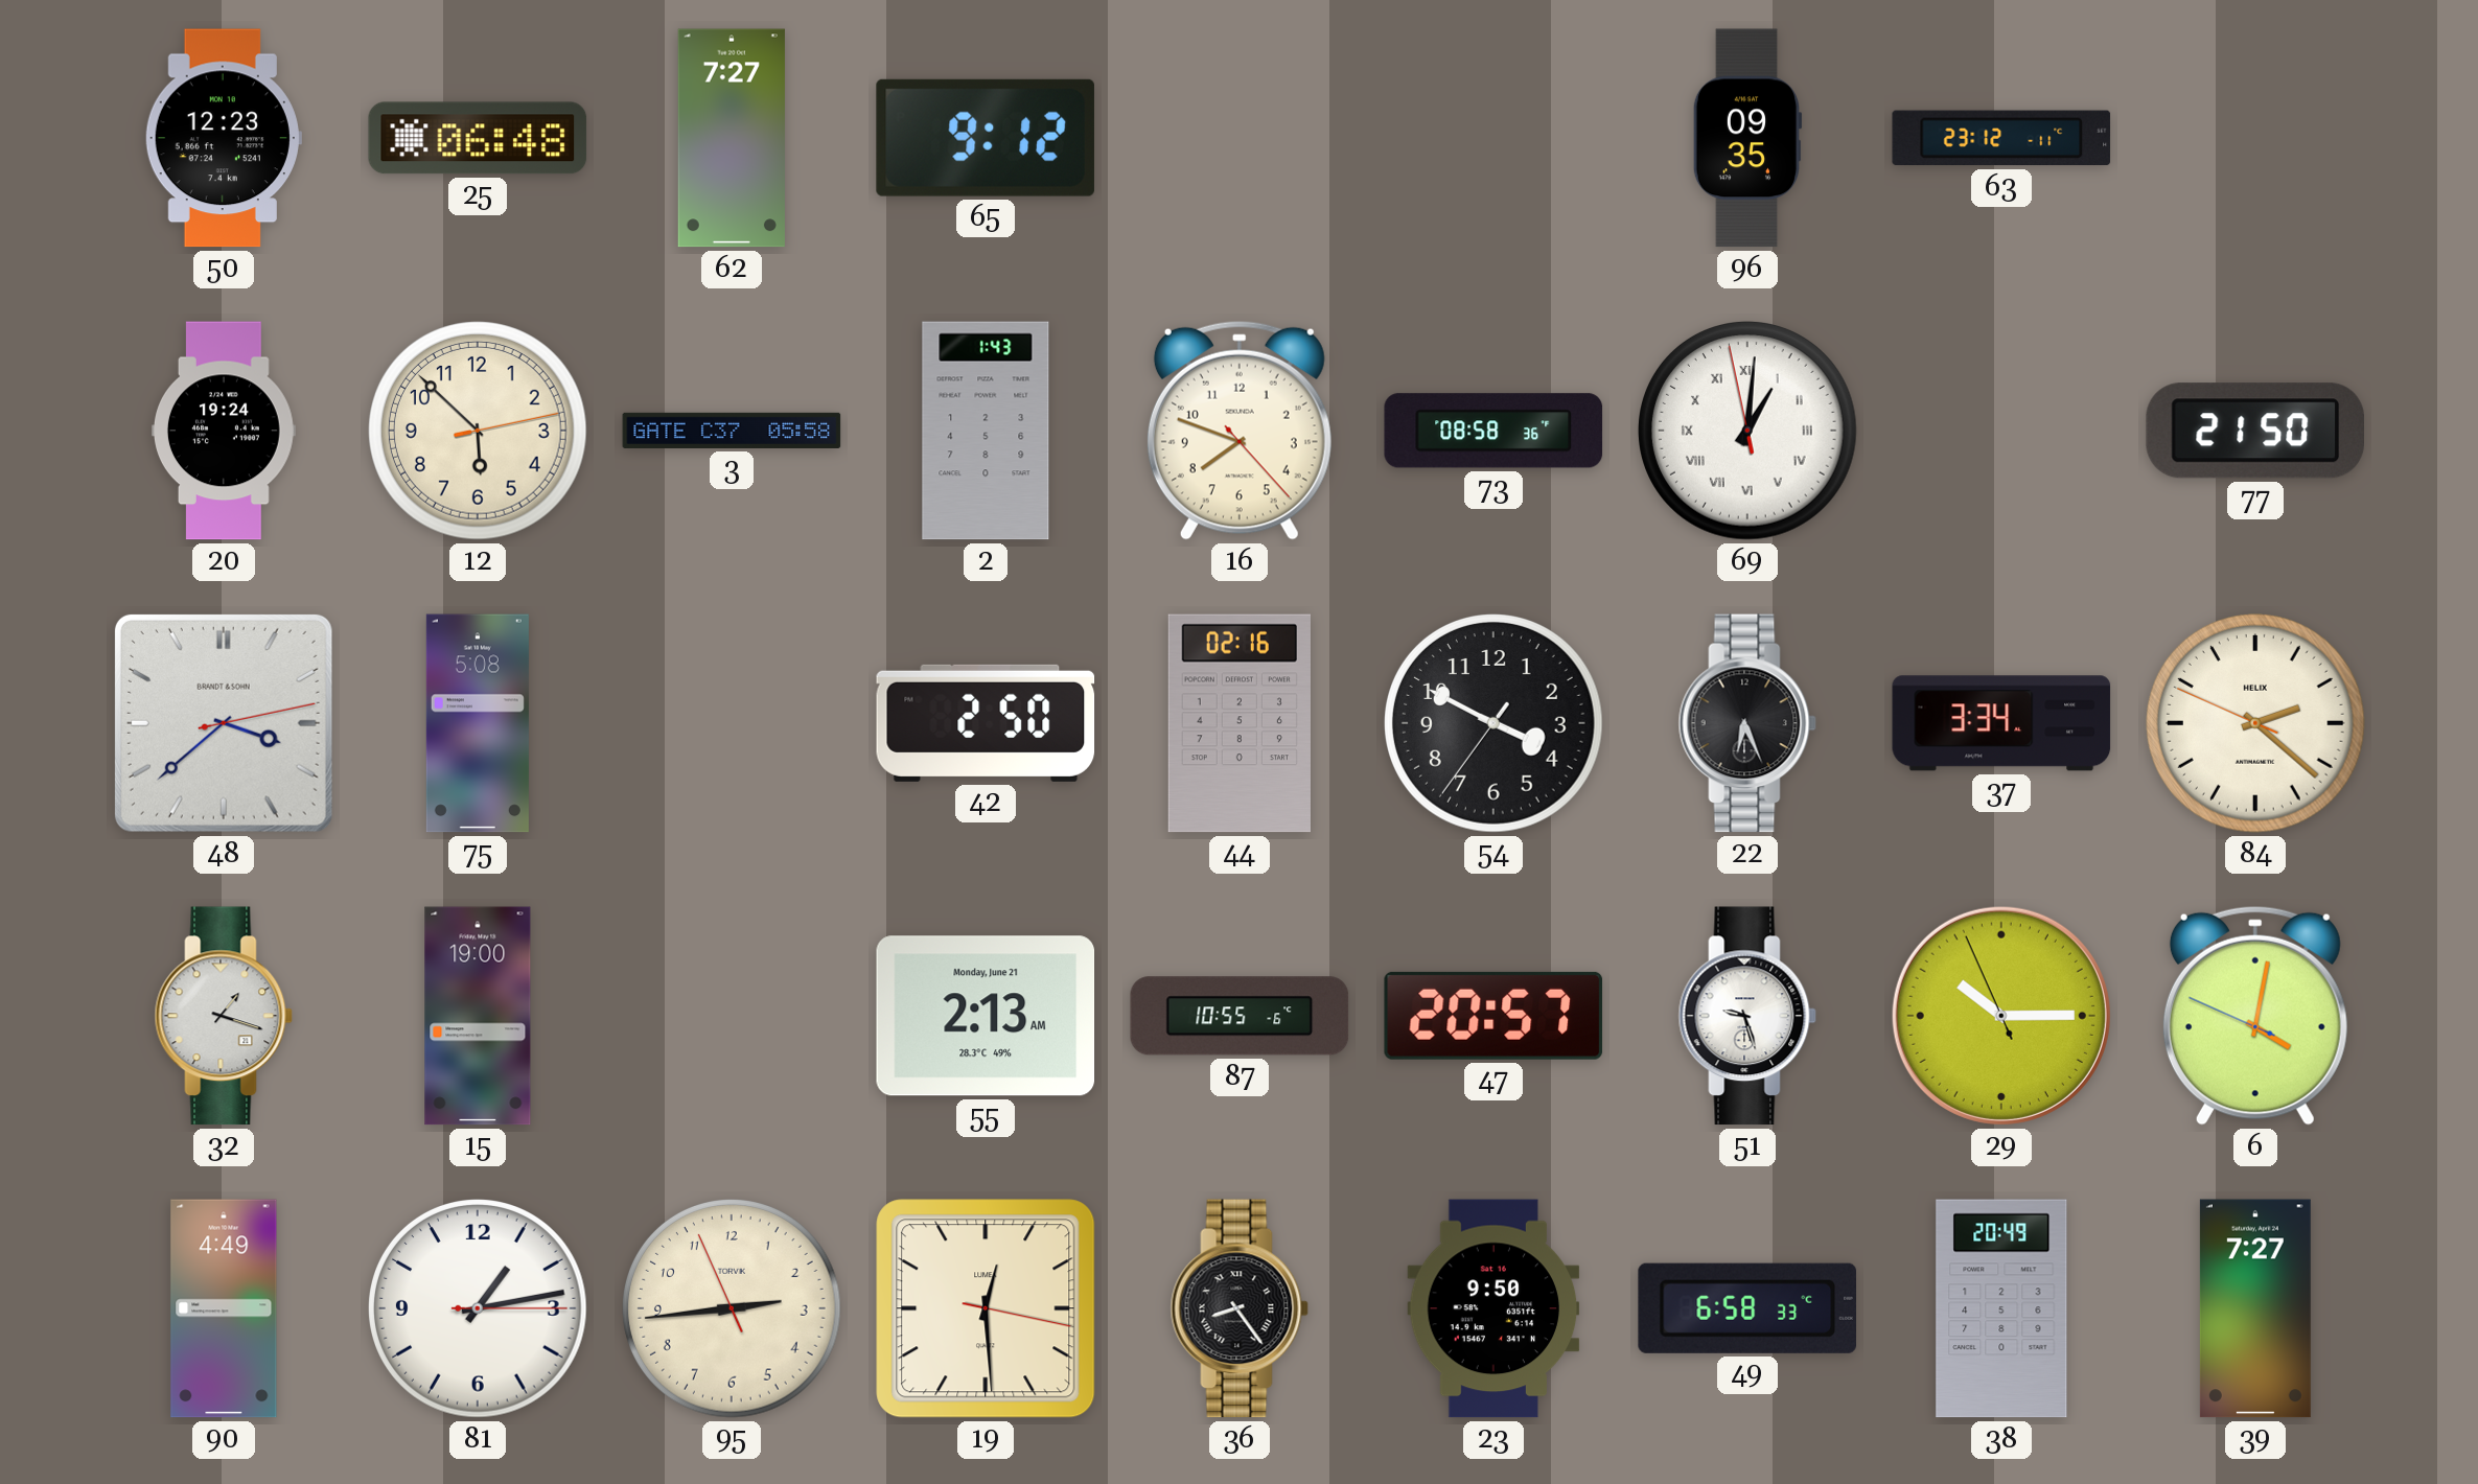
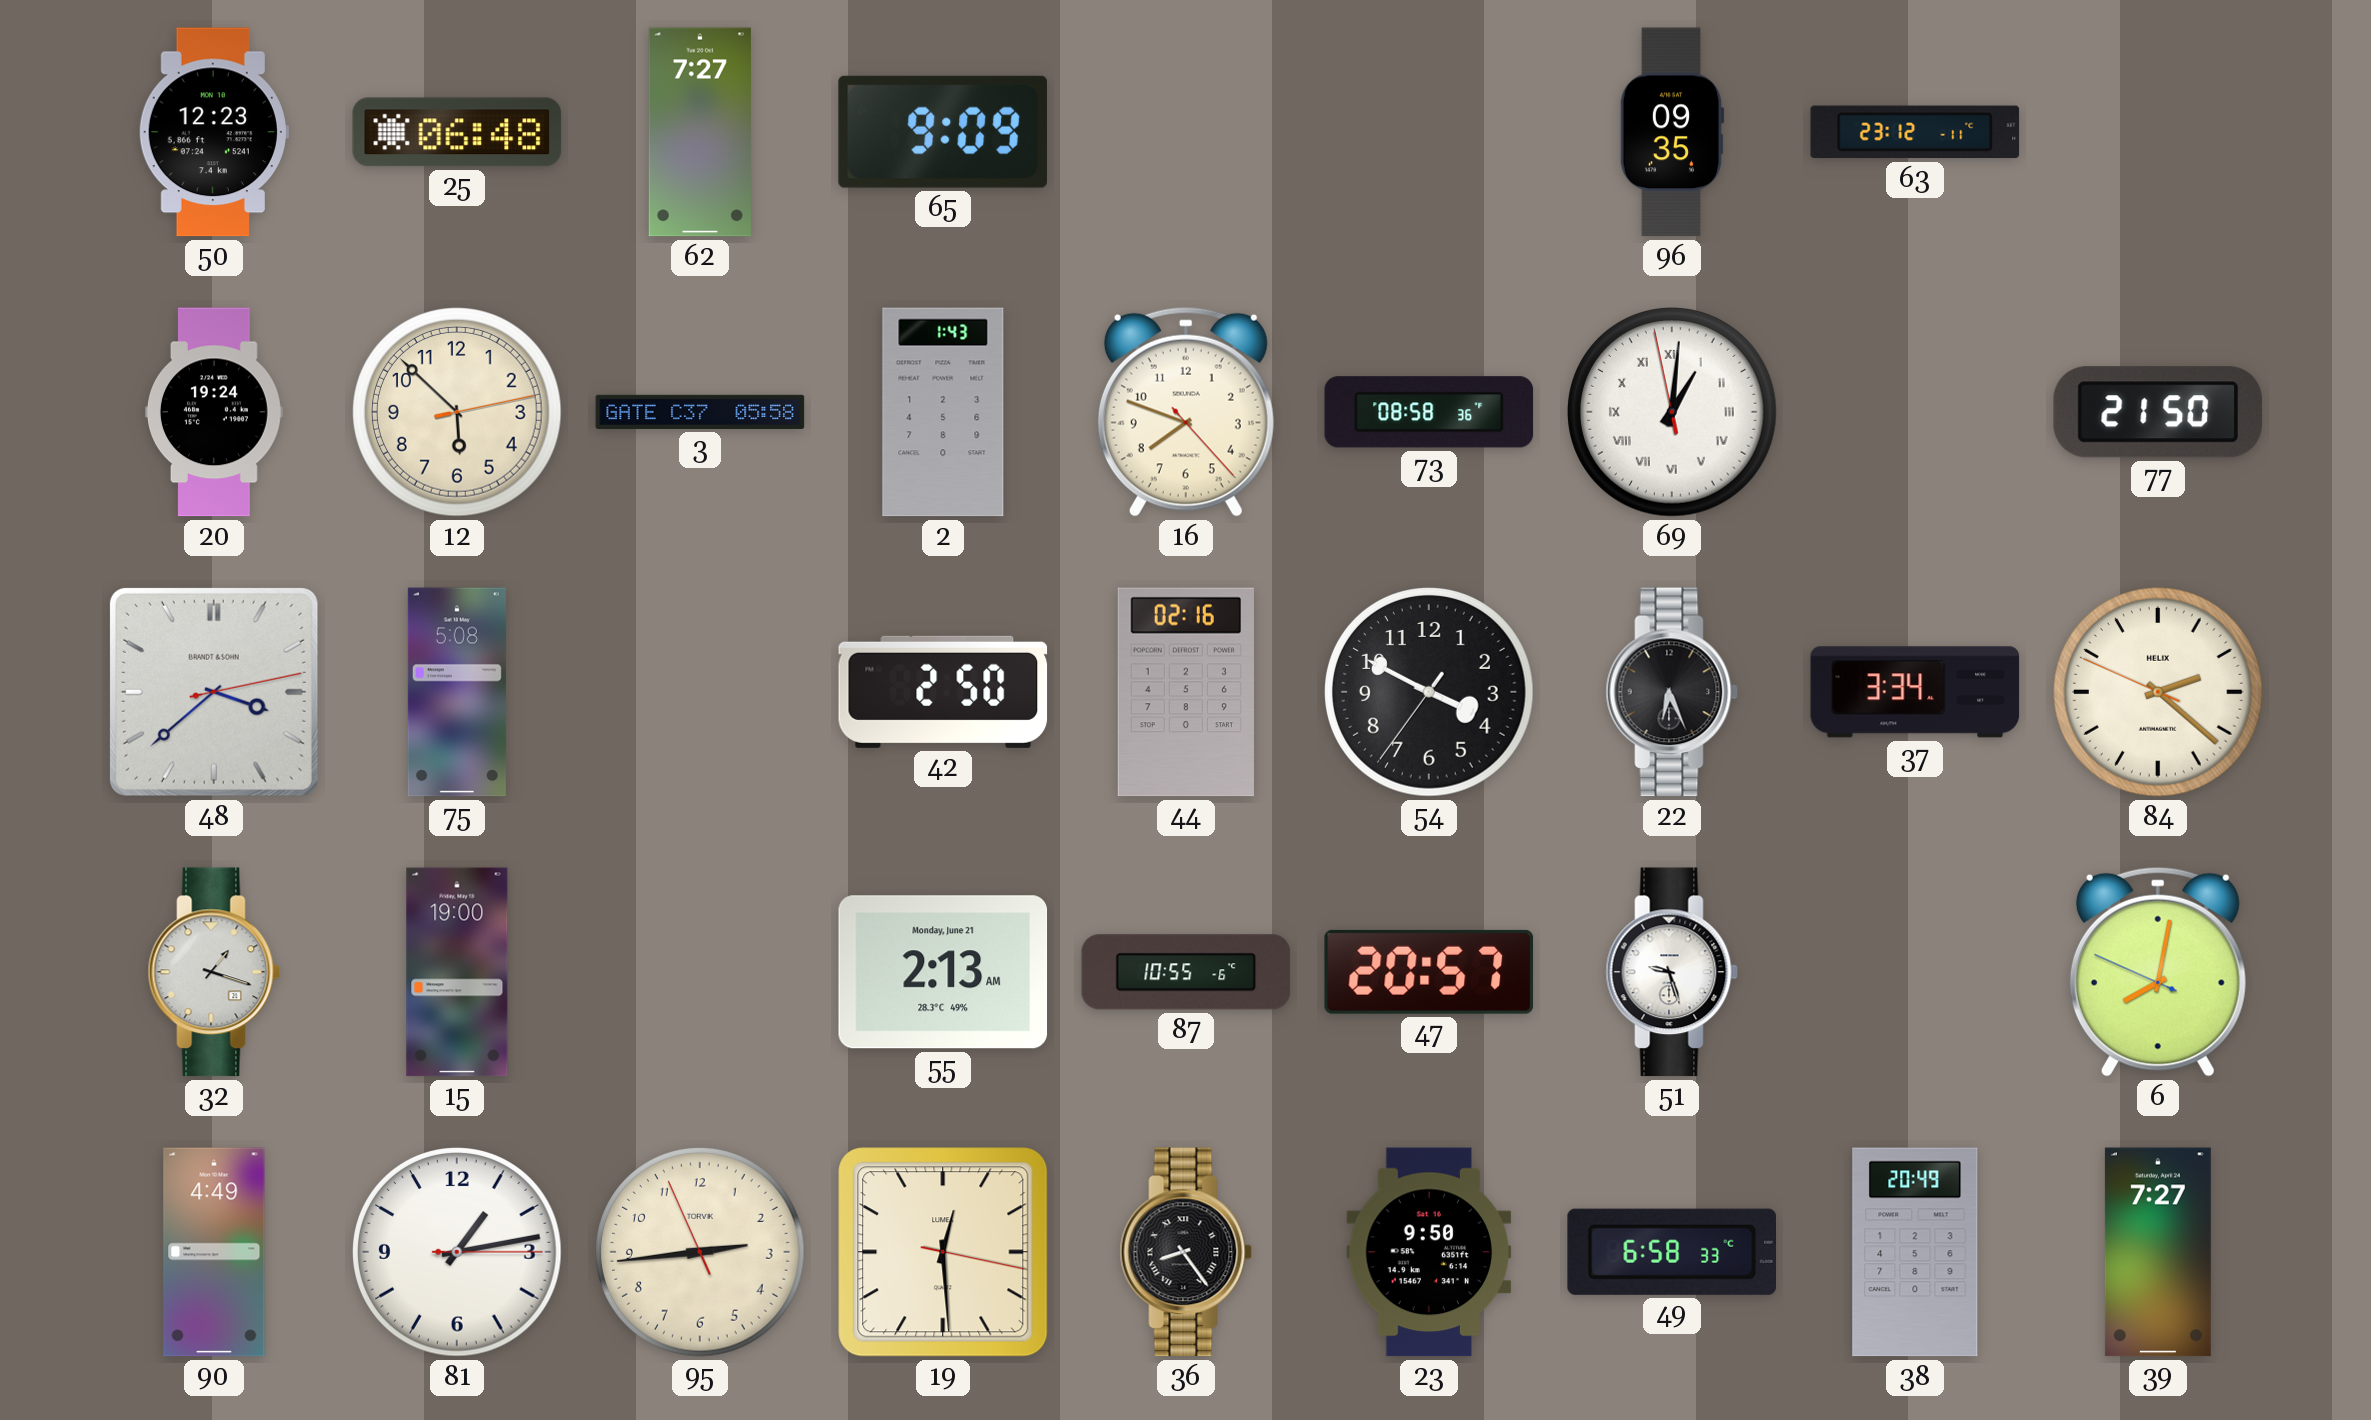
65: 9:12 -> 9:09 (943, 132)
29: 10:14 -> none (2001, 1016)
6: 4:01 -> 8:01 (2158, 972)
